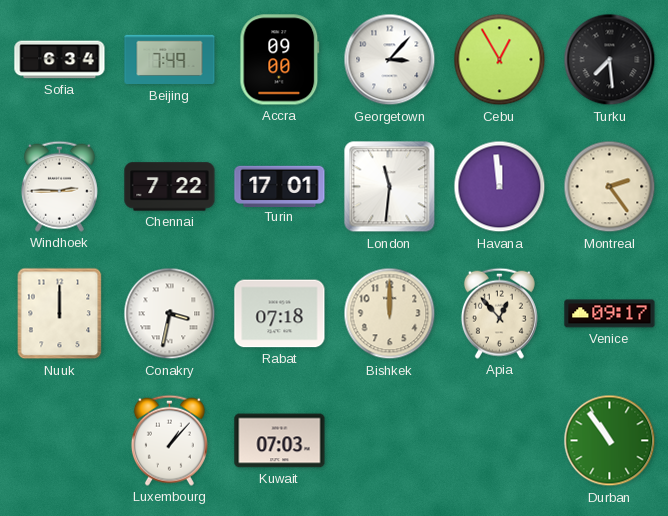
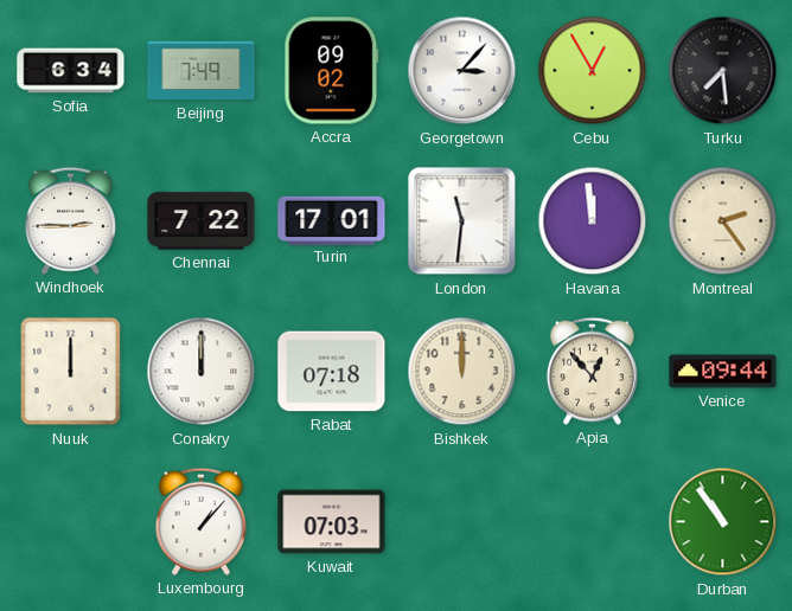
Accra: 09:00 -> 09:02 (332, 71)
Conakry: 3:32 -> 12:00 (202, 372)
Venice: 09:17 -> 09:44 (723, 372)
